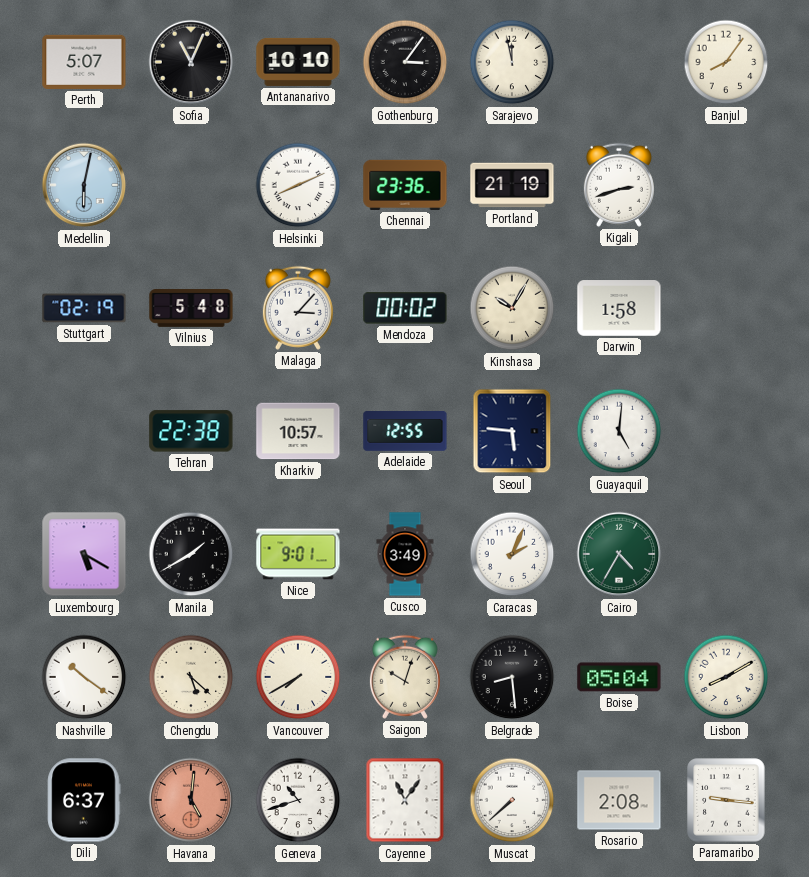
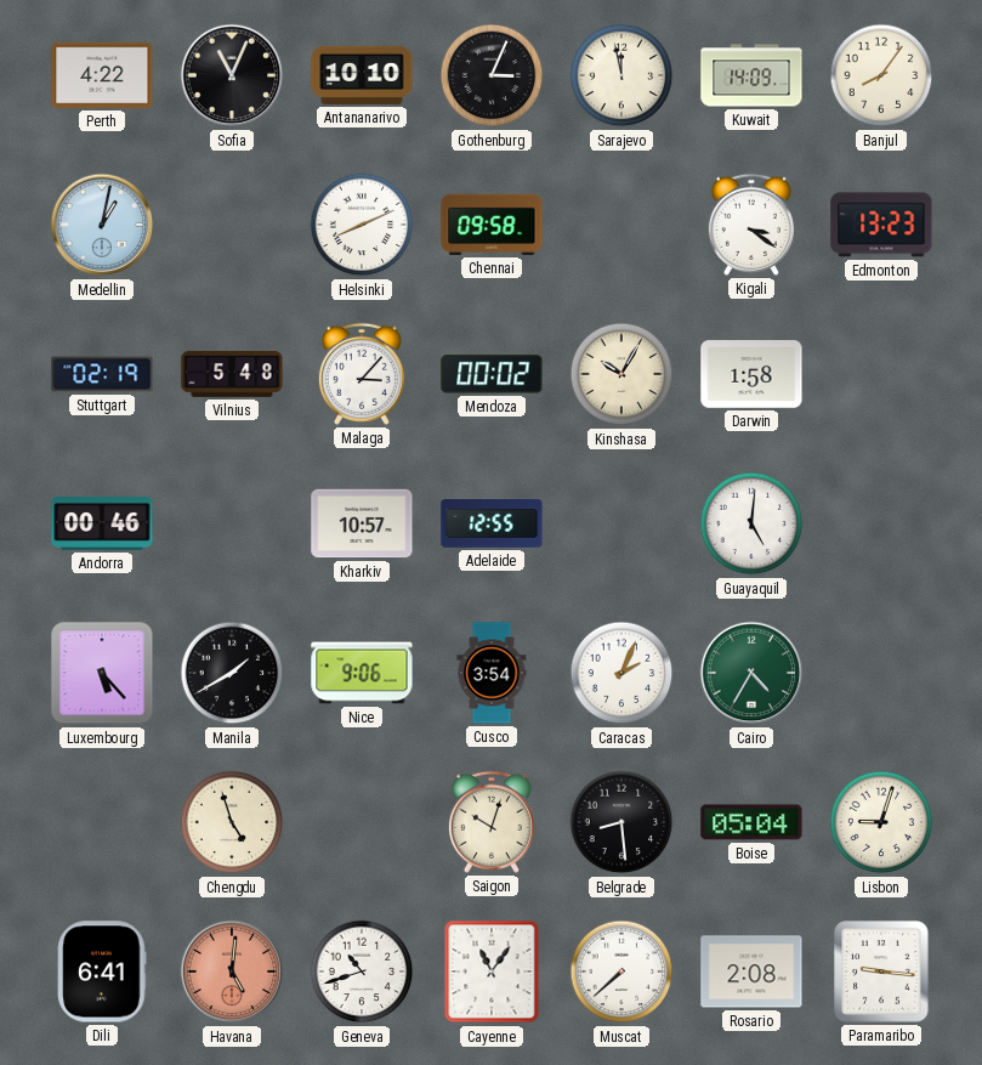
Perth: 5:07 -> 4:22 (102, 75)
Gothenburg: 3:06 -> 3:04 (492, 75)
Kuwait: none -> 14:09 (751, 75)
Medellin: 6:02 -> 1:02 (102, 225)
Chennai: 23:36 -> 09:58 (492, 225)
Portland: 21:19 -> none (512, 185)
Kigali: 2:42 -> 3:21 (751, 225)
Edmonton: none -> 13:23 (881, 225)
Andorra: none -> 00:46 (102, 525)
Tehran: 22:38 -> none (191, 431)
Seoul: 5:46 -> none (512, 431)
Luxembourg: 5:20 -> 5:23 (102, 673)
Nice: 9:01 -> 9:06 (362, 673)
Cusco: 3:49 -> 3:54 (492, 673)
Nashville: 10:21 -> none (84, 677)
Chengdu: 5:22 -> 4:57 (232, 822)
Vancouver: 7:40 -> none (298, 677)
Lisbon: 8:10 -> 9:03 (881, 822)
Dili: 6:37 -> 6:41 (102, 971)
